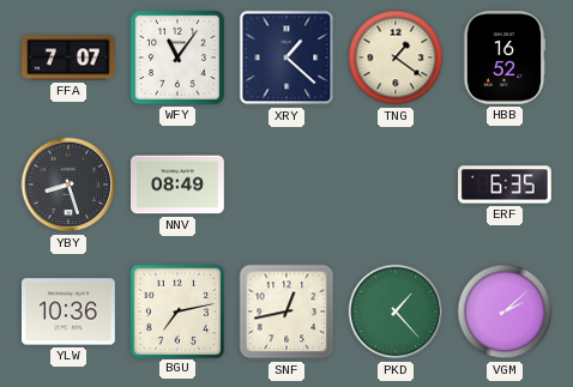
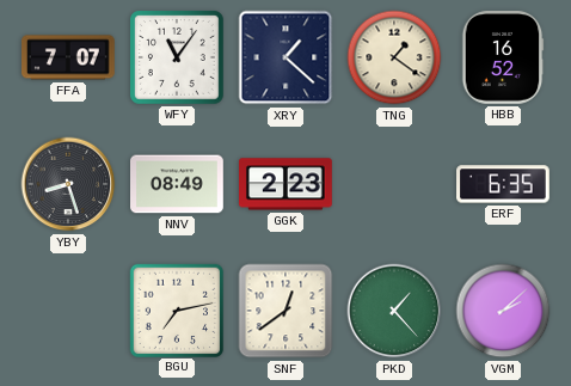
GGK: none -> 2:23 (287, 184)
YLW: 10:36 -> none (70, 312)
SNF: 12:43 -> 12:39 (285, 311)
